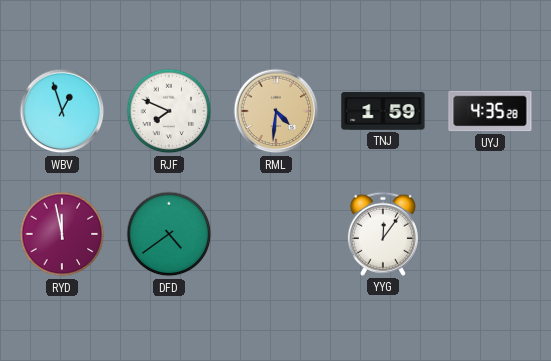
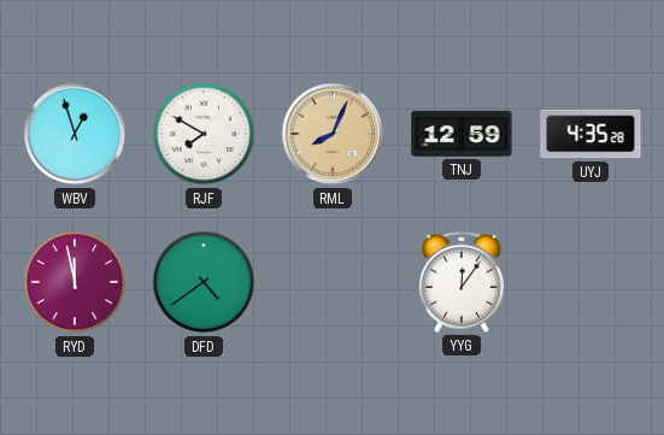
RJF: 7:49 -> 7:50 (204, 134)
RML: 4:31 -> 8:04 (333, 134)
TNJ: 1:59 -> 12:59 (462, 134)
